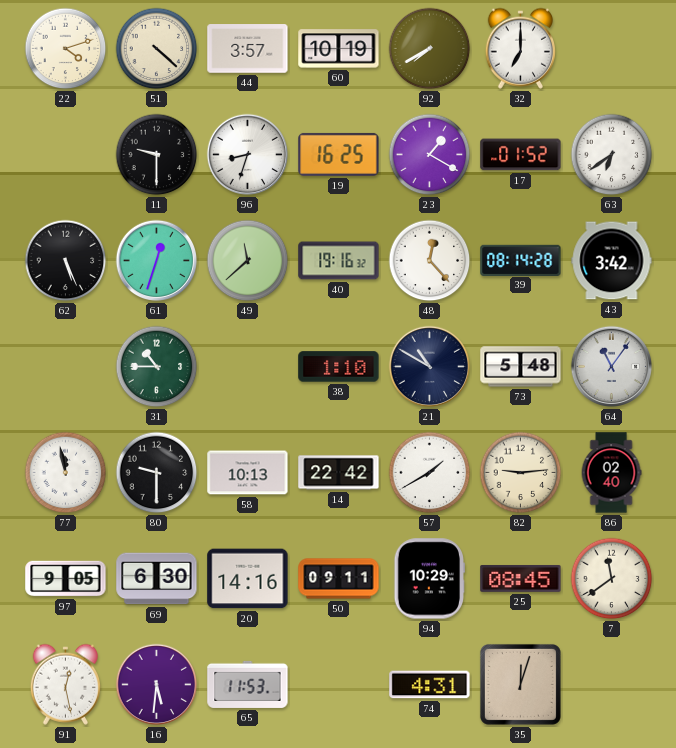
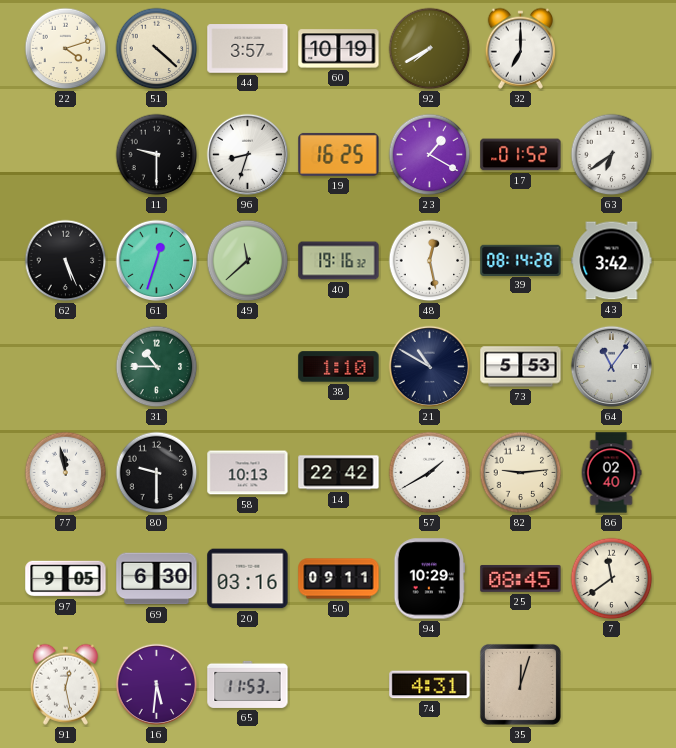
48: 12:23 -> 12:28 (430, 261)
73: 5:48 -> 5:53 (521, 367)
20: 14:16 -> 03:16 (248, 579)
